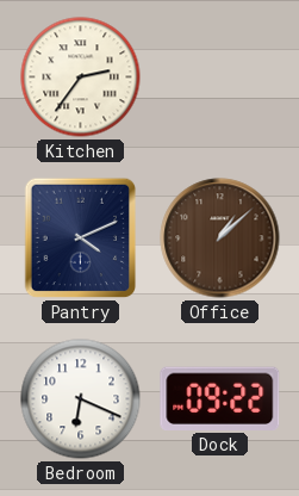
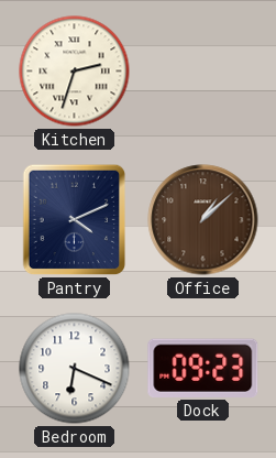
Kitchen: 2:36 -> 2:33 (75, 72)
Dock: 09:22 -> 09:23 (203, 368)
